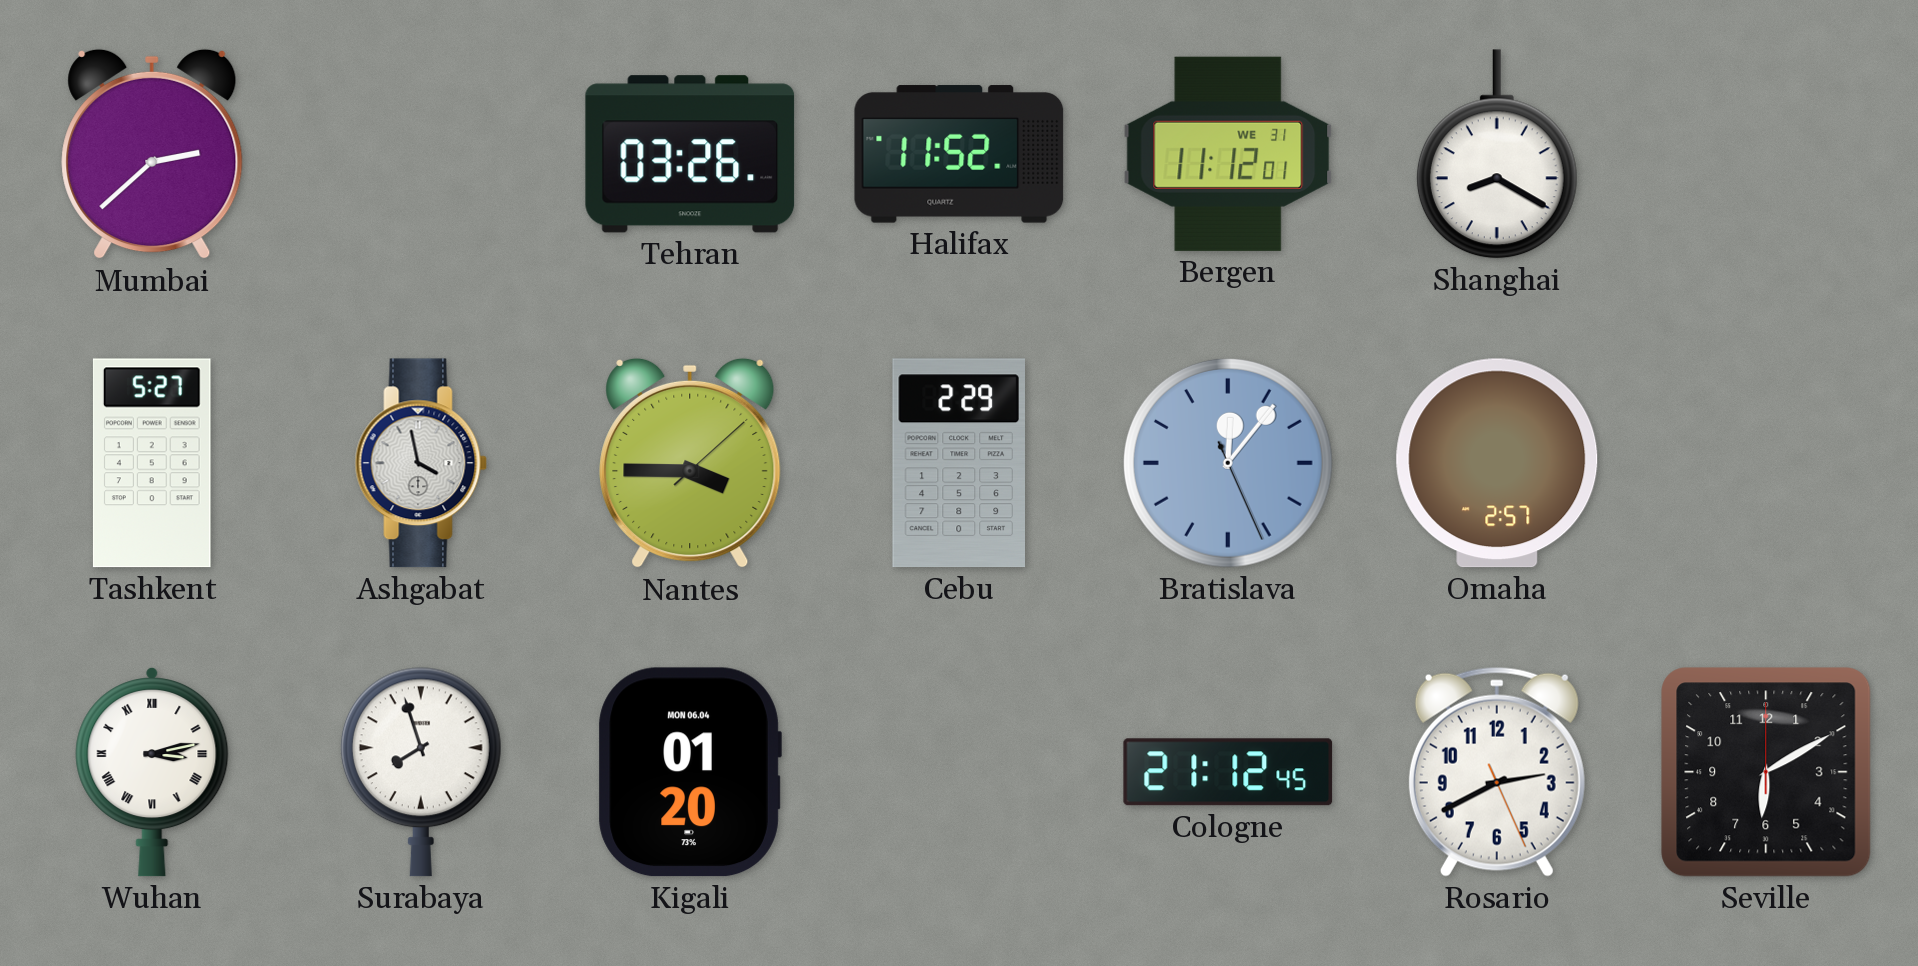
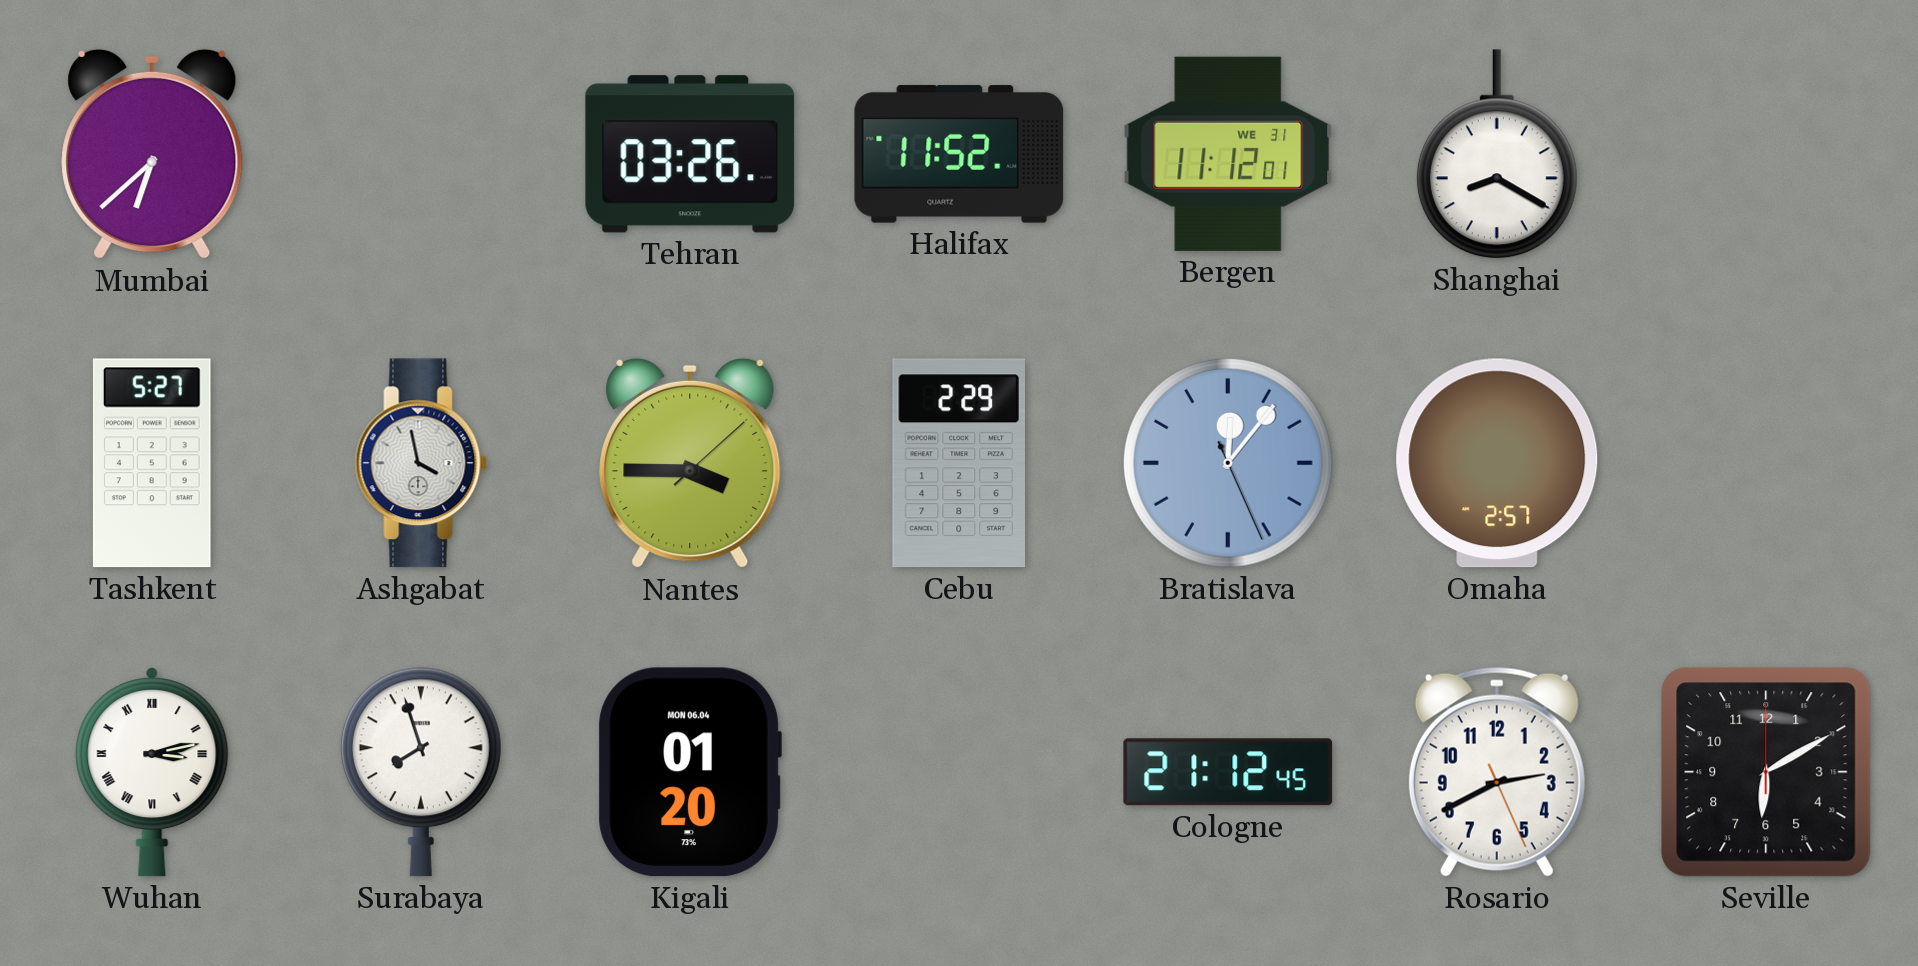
Mumbai: 2:38 -> 6:38 (152, 154)
